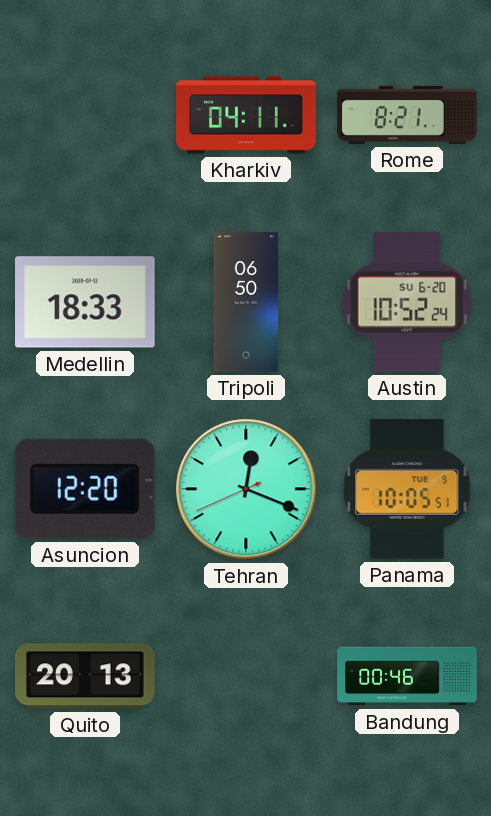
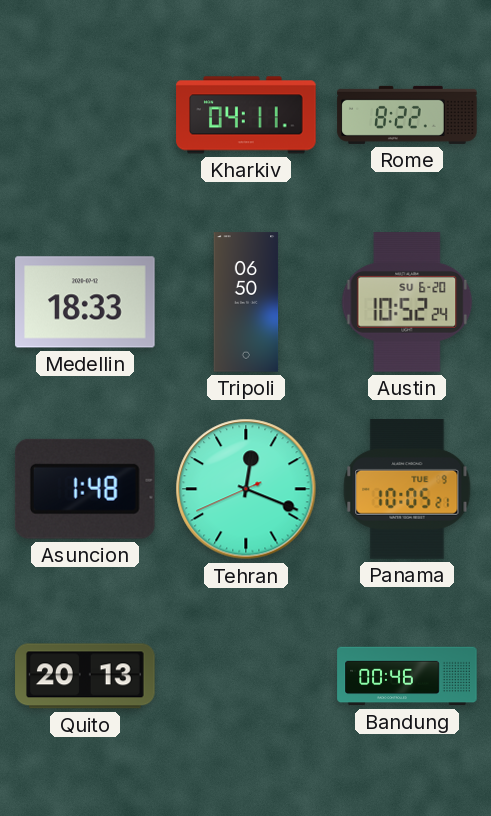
Rome: 8:21 -> 8:22 (407, 115)
Asuncion: 12:20 -> 1:48 (85, 489)
Panama: 10:05:51 -> 10:05:21 (407, 489)
